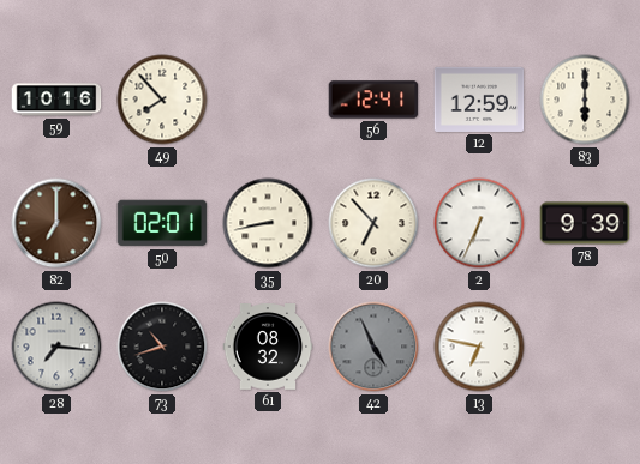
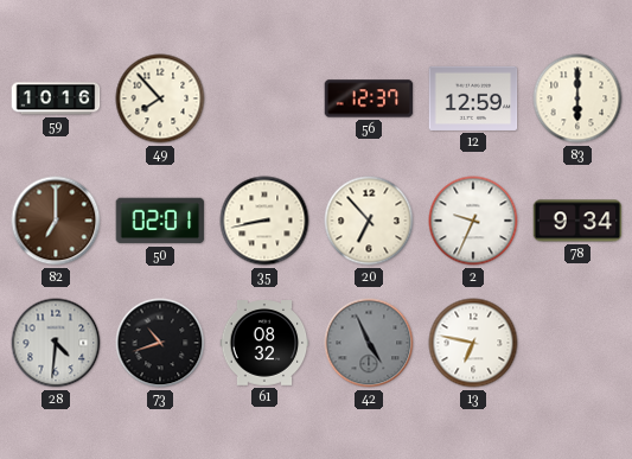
56: 12:41 -> 12:37 (369, 98)
2: 6:34 -> 9:34 (473, 221)
78: 9:39 -> 9:34 (577, 221)
28: 7:16 -> 4:31 (56, 343)
